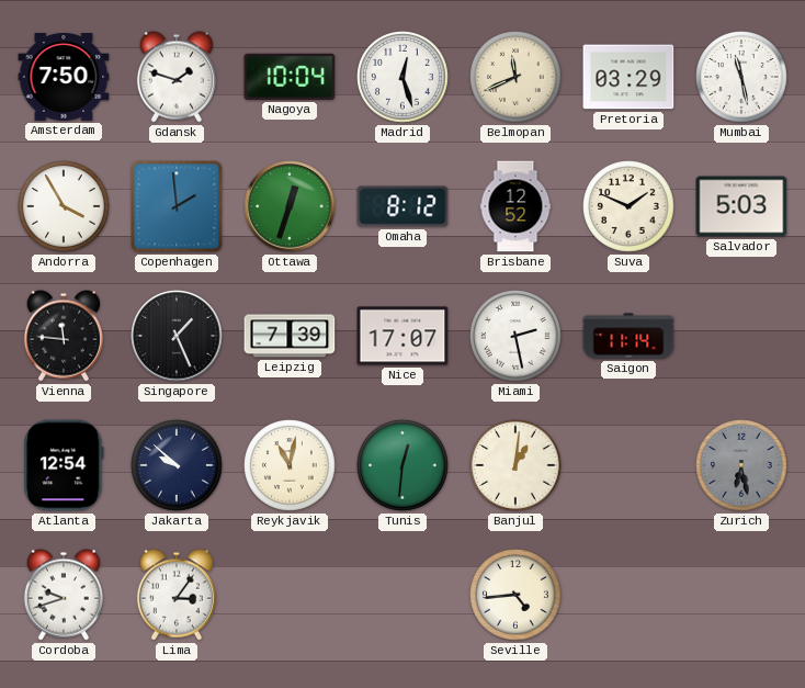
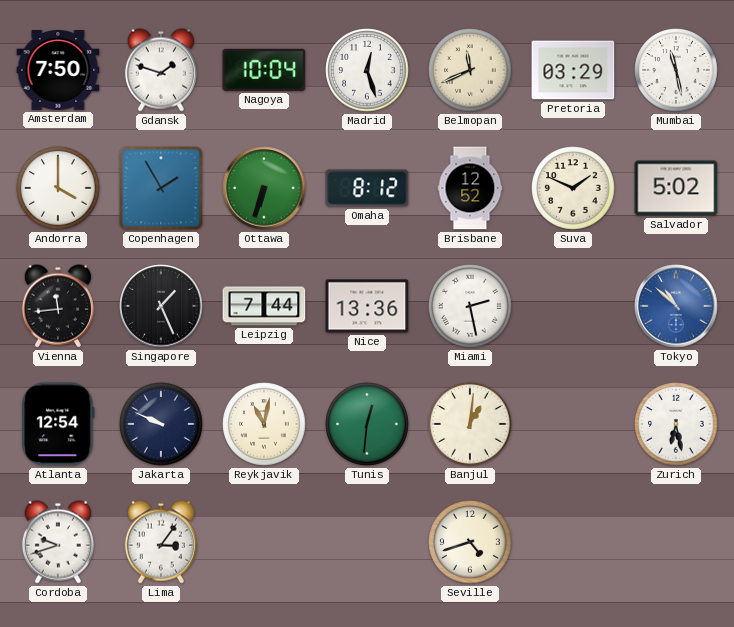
Andorra: 3:55 -> 4:00 (58, 188)
Copenhagen: 1:59 -> 1:55 (161, 188)
Ottawa: 12:33 -> 6:33 (264, 188)
Salvador: 5:03 -> 5:02 (676, 188)
Vienna: 11:46 -> 11:44 (58, 306)
Leipzig: 7:39 -> 7:44 (264, 306)
Nice: 17:07 -> 13:36 (367, 306)
Saigon: 11:14 -> none (628, 336)
Tokyo: none -> 10:52 (676, 306)
Jakarta: 9:52 -> 9:49 (161, 424)
Zurich dial: grey -> white (676, 424)
Seville: 4:44 -> 4:42 (470, 542)
